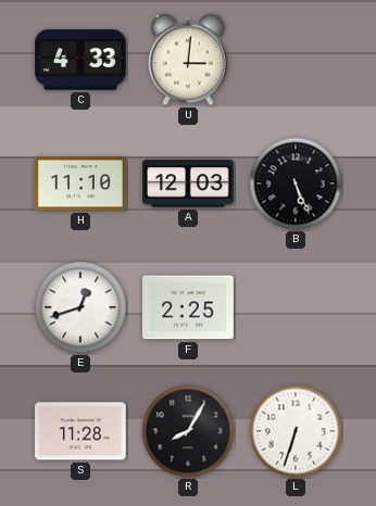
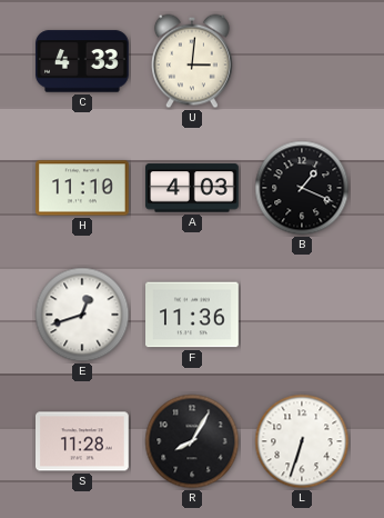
A: 12:03 -> 4:03 (193, 188)
B: 5:26 -> 1:19 (302, 188)
F: 2:25 -> 11:36 (193, 315)
